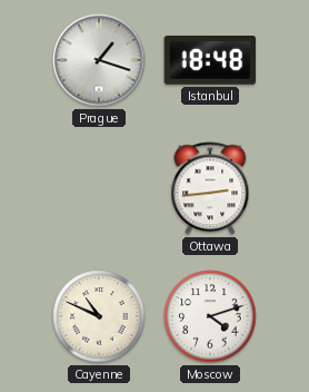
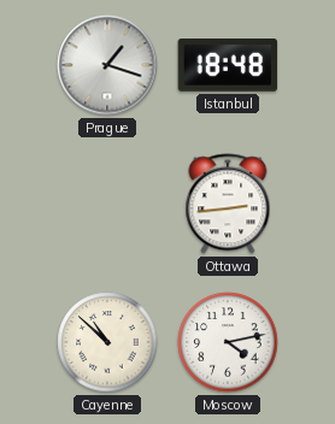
Cayenne: 10:49 -> 10:52 (107, 342)
Moscow: 4:12 -> 4:13 (228, 342)
